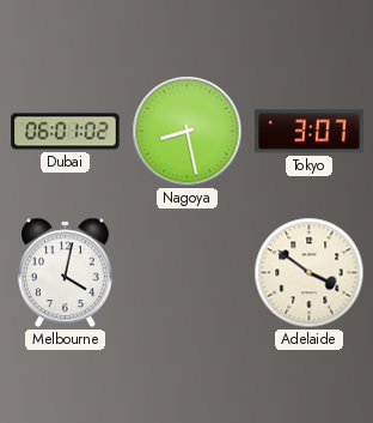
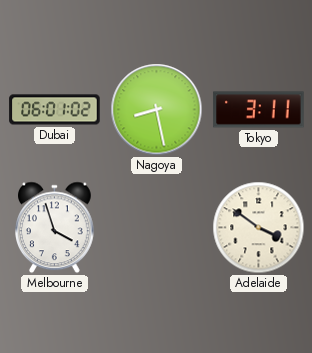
Tokyo: 3:07 -> 3:11 (259, 110)
Melbourne: 4:02 -> 3:57 (55, 228)
